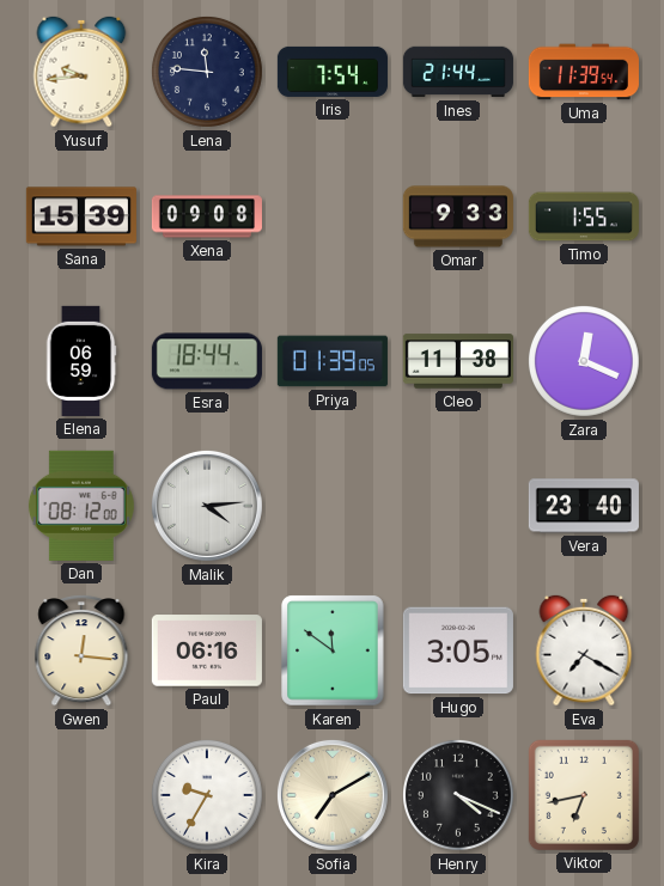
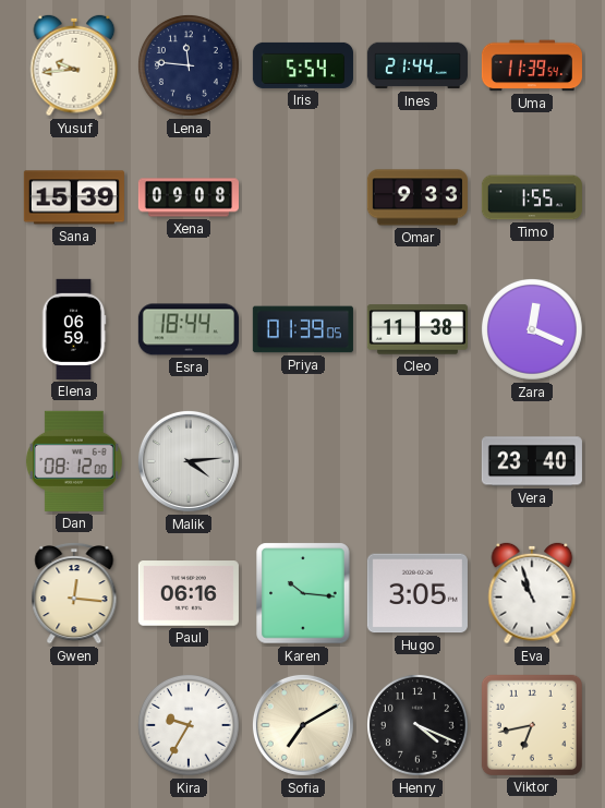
Iris: 7:54 -> 5:54 (303, 65)
Karen: 11:51 -> 10:16 (303, 593)
Eva: 7:20 -> 10:57 (532, 593)
